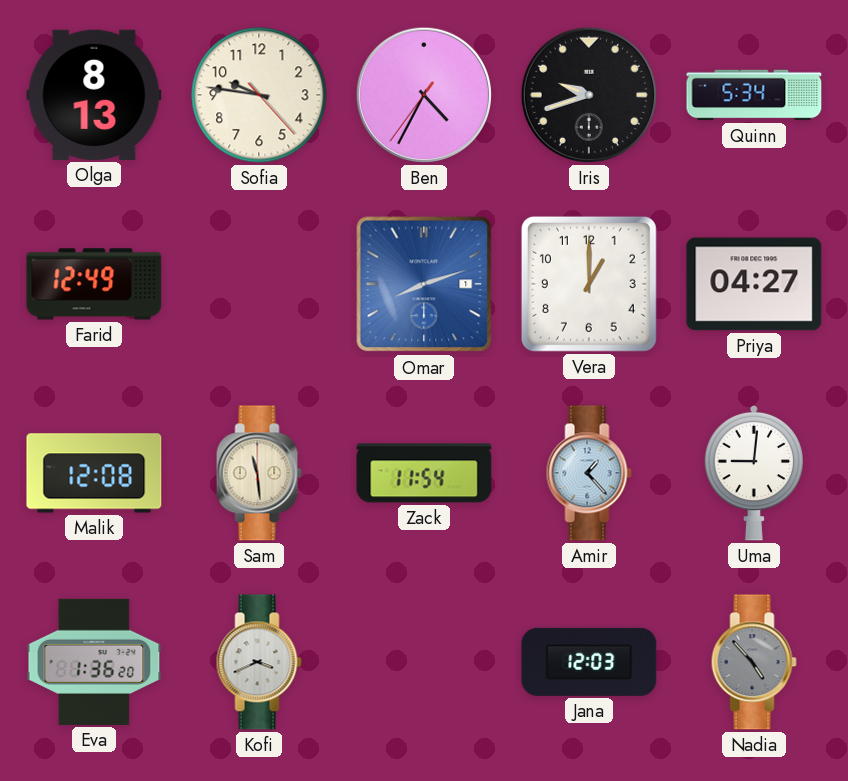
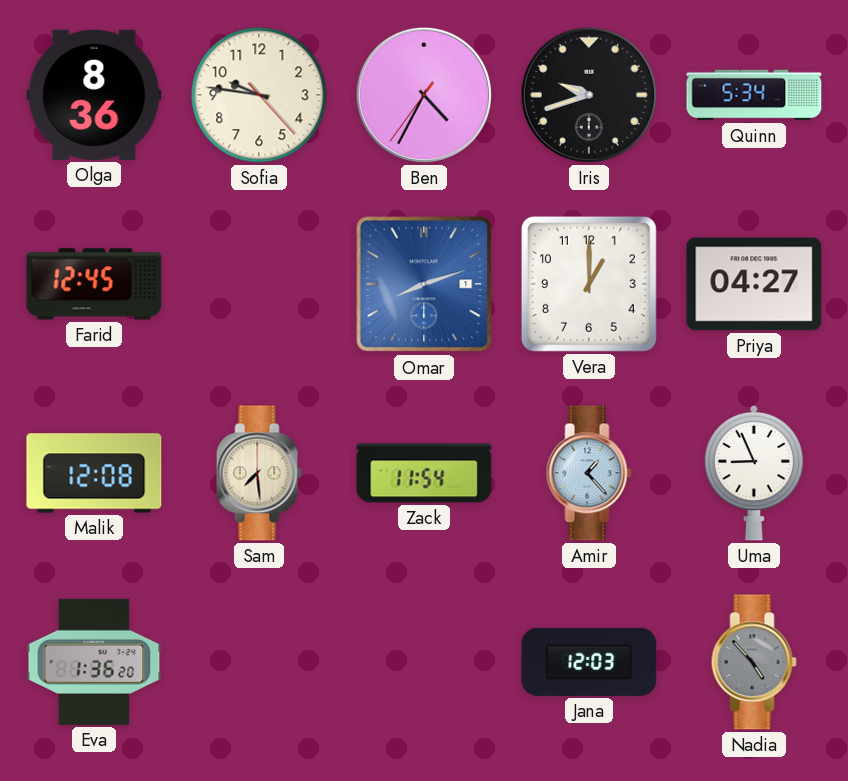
Olga: 8:13 -> 8:36 (94, 95)
Farid: 12:49 -> 12:45 (94, 284)
Sam: 11:29 -> 7:29 (259, 473)
Uma: 9:01 -> 8:56 (754, 473)
Kofi: 3:41 -> none (259, 662)
